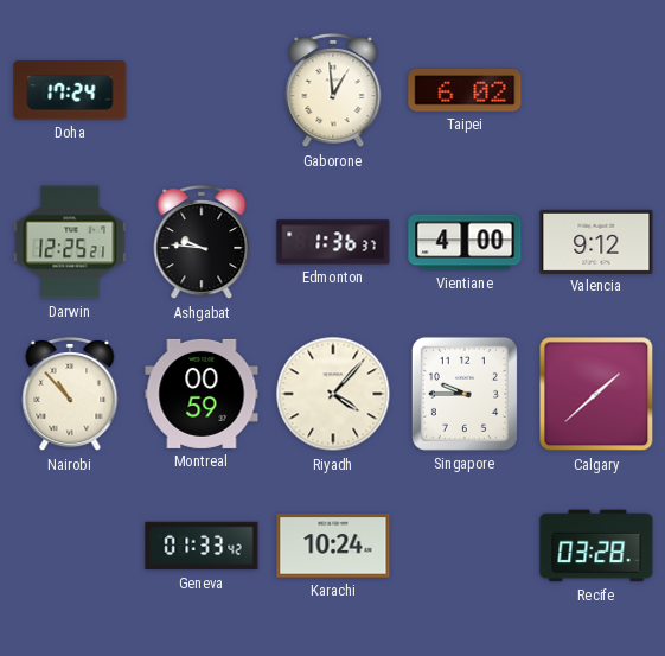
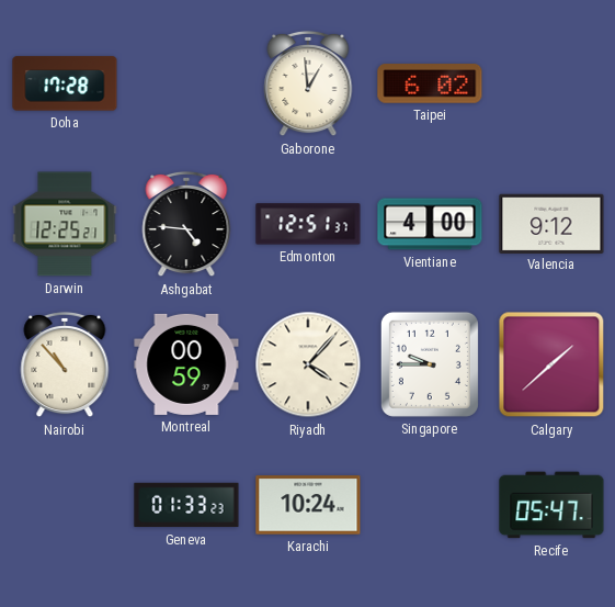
Doha: 17:24 -> 17:28 (65, 83)
Ashgabat: 9:46 -> 4:46 (186, 224)
Edmonton: 1:36 -> 12:51 (308, 224)
Geneva: 01:33:42 -> 01:33:23 (186, 505)
Recife: 03:28 -> 05:47 (551, 505)
